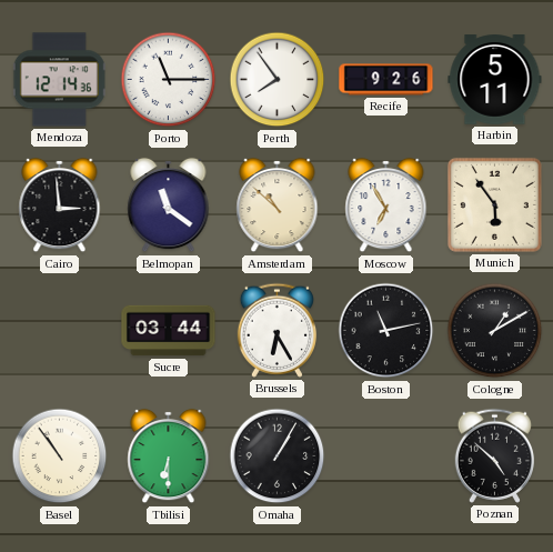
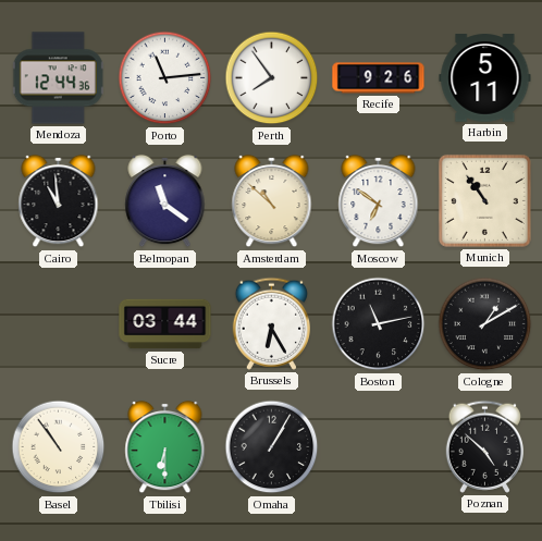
Mendoza: 12:14 -> 12:44 (58, 78)
Porto: 11:15 -> 11:14 (165, 78)
Cairo: 2:59 -> 10:59 (59, 201)
Moscow: 6:55 -> 6:51 (379, 201)
Munich: 5:54 -> 10:54 (484, 200)
